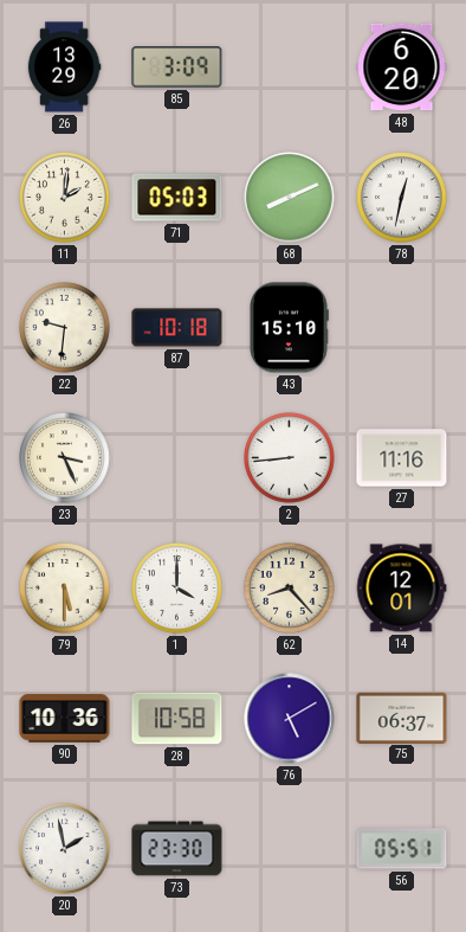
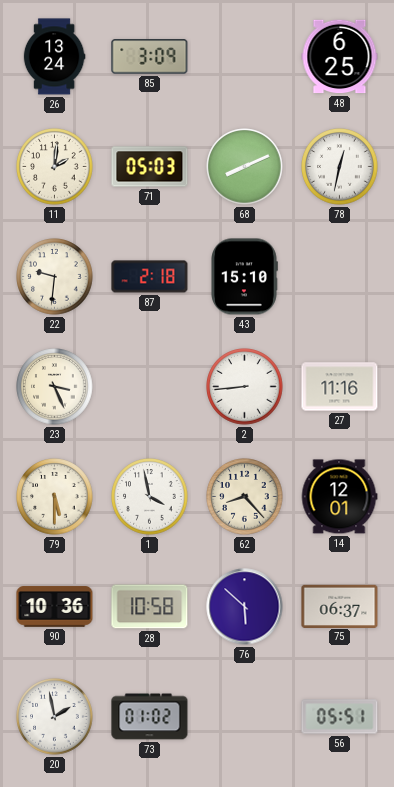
26: 13:29 -> 13:24 (54, 57)
48: 6:20 -> 6:25 (340, 57)
87: 10:18 -> 2:18 (150, 277)
1: 4:00 -> 3:58 (150, 497)
76: 5:10 -> 5:52 (245, 607)
73: 23:30 -> 01:02 (150, 717)
